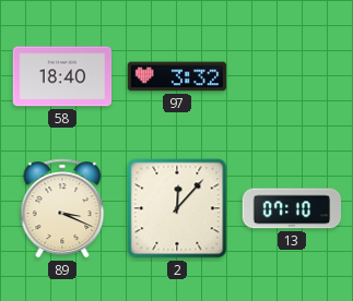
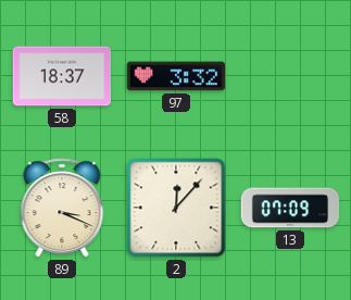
58: 18:40 -> 18:37 (62, 76)
13: 07:10 -> 07:09 (290, 208)
